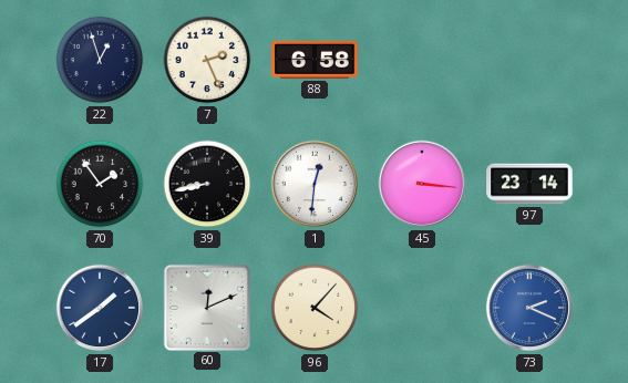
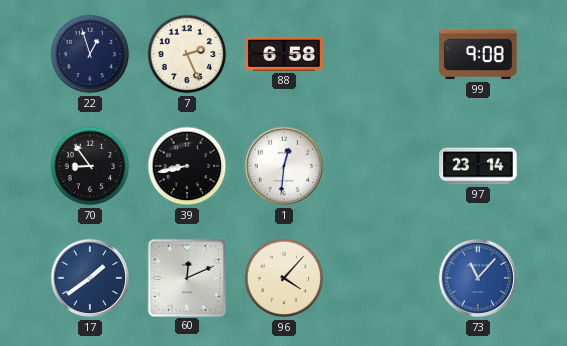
99: none -> 9:08 (478, 54)
70: 1:54 -> 8:54 (90, 166)
45: 3:16 -> none (422, 184)
73: 2:19 -> 11:07 (478, 278)
